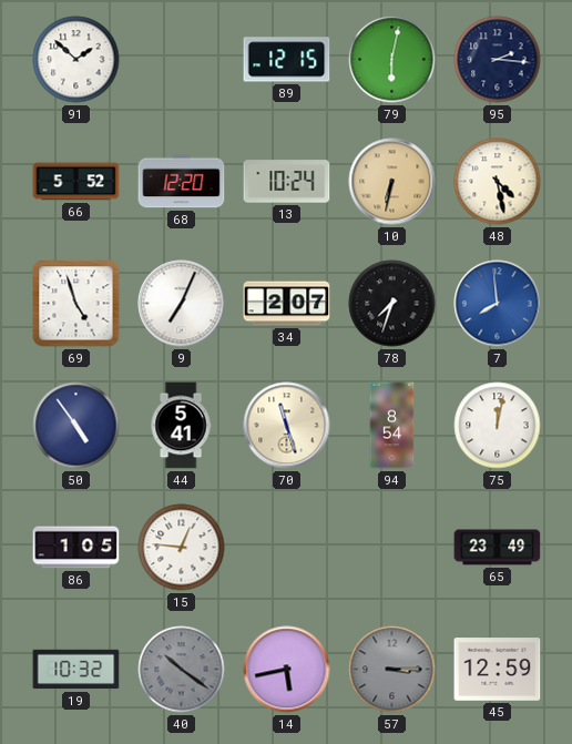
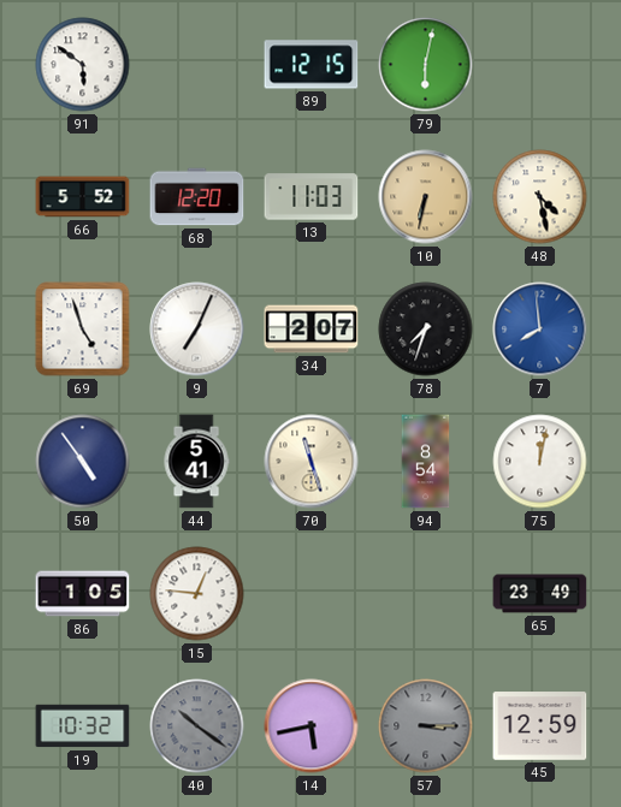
91: 1:52 -> 5:51 (83, 65)
95: 2:16 -> none (498, 60)
13: 10:24 -> 11:03 (312, 197)
